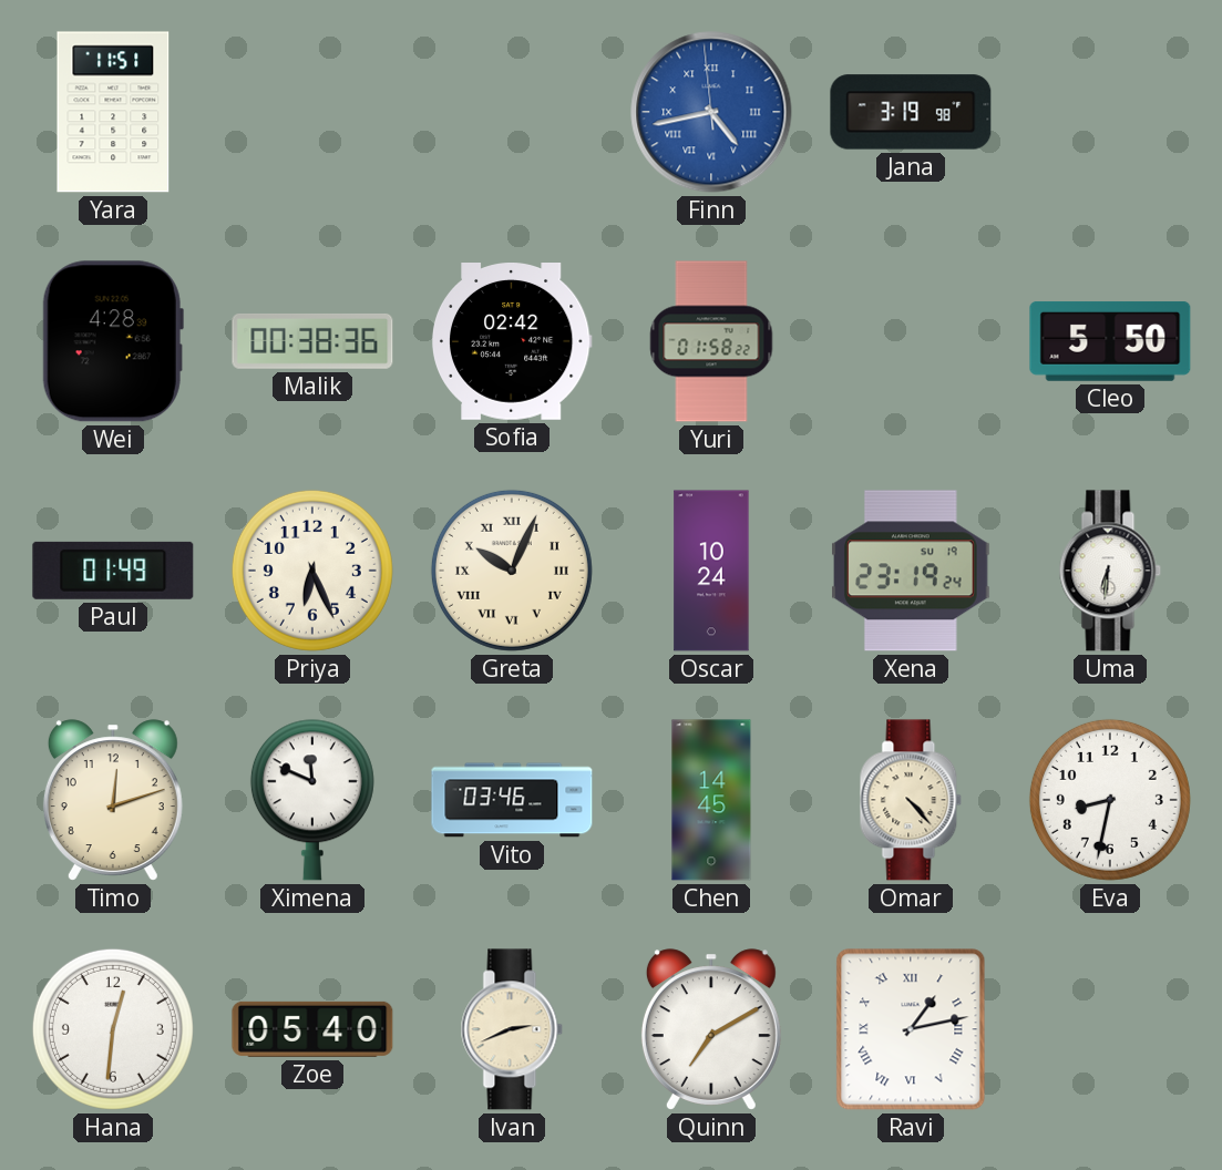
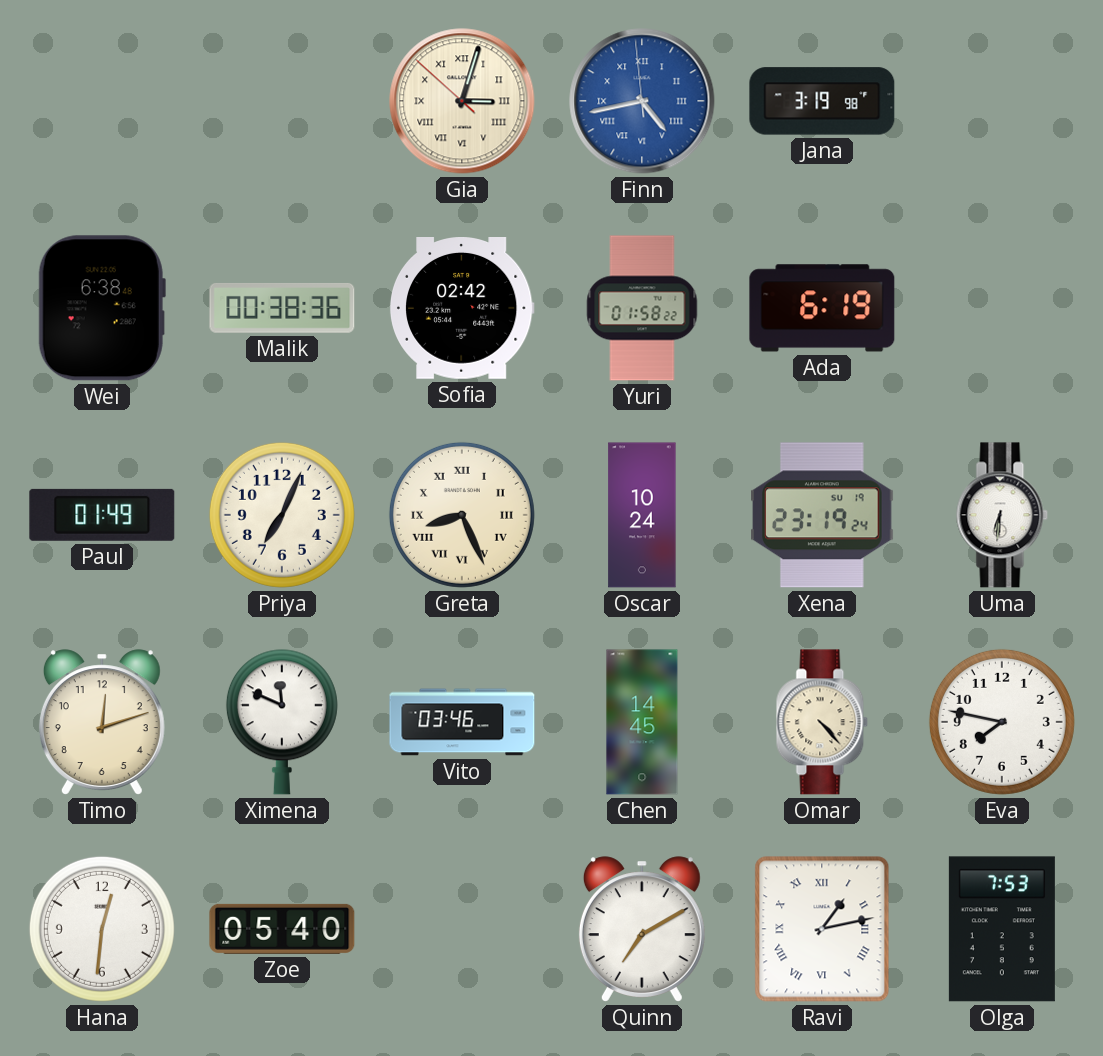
Yara: 11:51 -> none (113, 112)
Gia: none -> 3:02 (462, 101)
Wei: 4:28 -> 6:38 (102, 308)
Ada: none -> 6:19 (822, 308)
Cleo: 5:50 -> none (1110, 341)
Priya: 6:26 -> 7:04 (282, 515)
Greta: 10:04 -> 8:26 (462, 515)
Eva: 8:32 -> 7:47 (1002, 722)
Ivan: 2:41 -> none (512, 1029)
Olga: none -> 7:53 (1002, 929)
